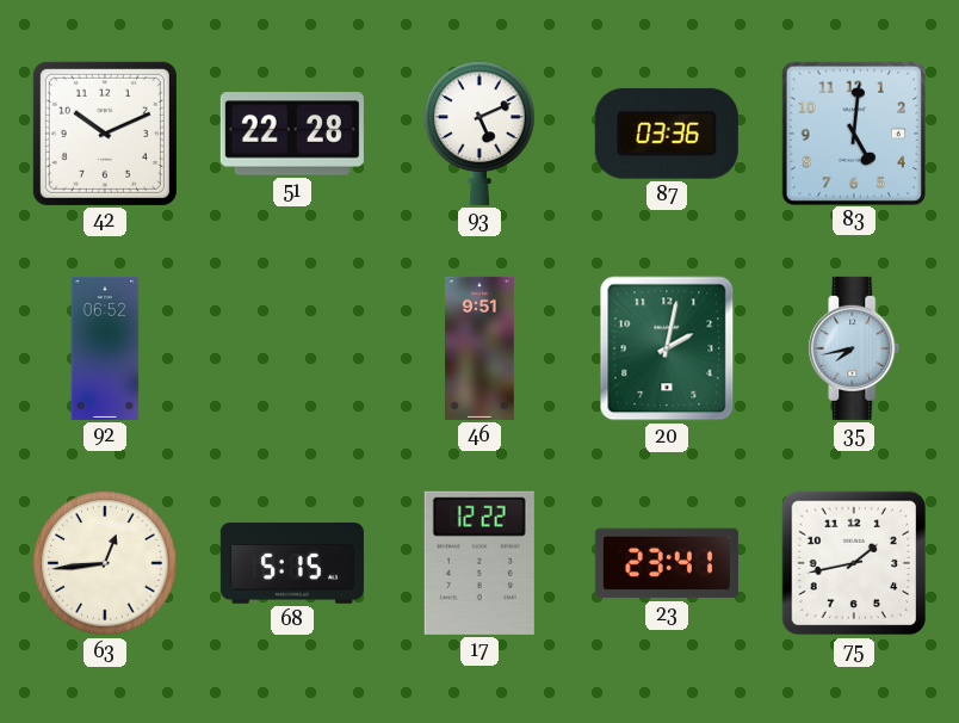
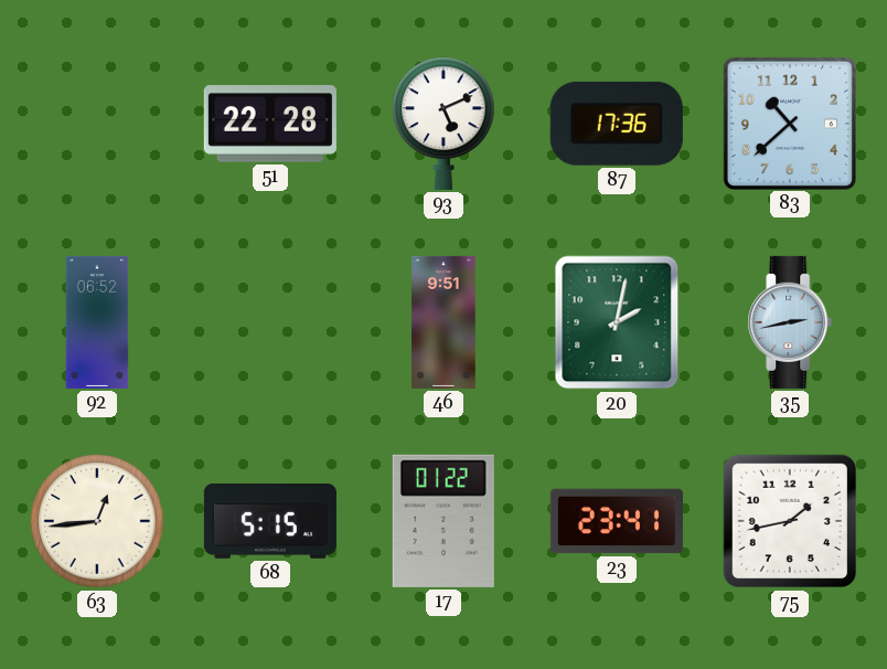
42: 10:11 -> none (105, 134)
87: 03:36 -> 17:36 (617, 124)
83: 5:01 -> 10:38 (789, 123)
35: 7:43 -> 2:43 (790, 322)
17: 12:22 -> 01:22 (443, 521)
